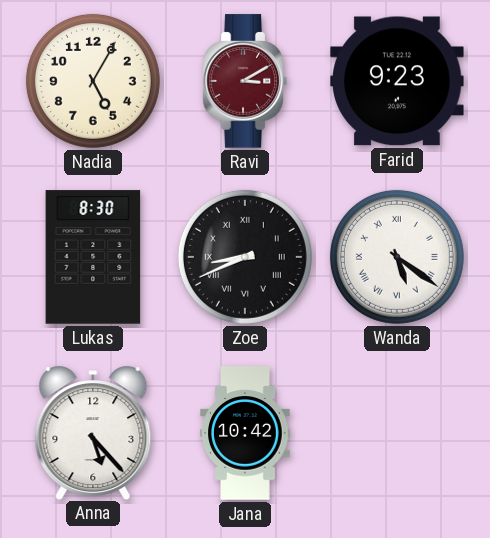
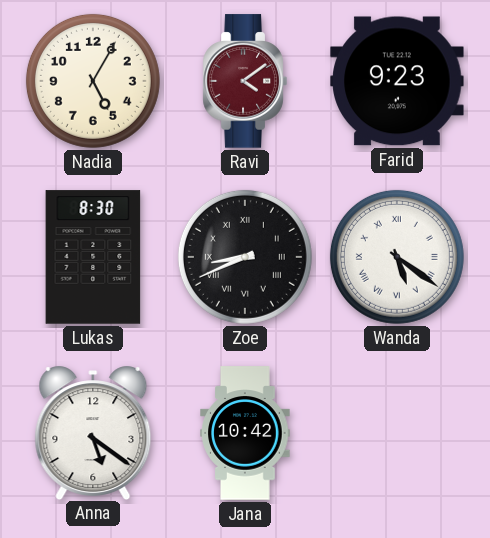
Ravi: 3:10 -> 4:09 (245, 81)
Anna: 5:23 -> 5:21 (93, 432)
